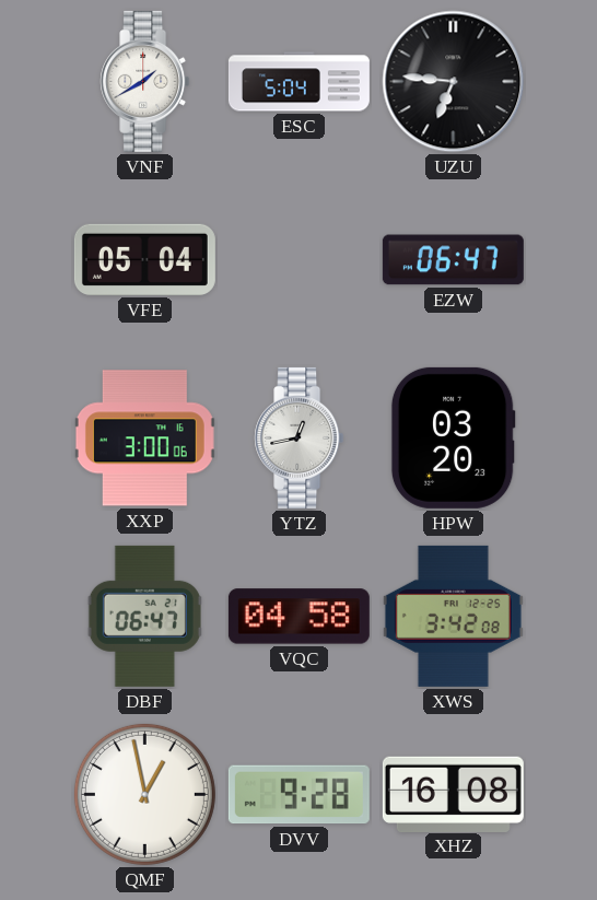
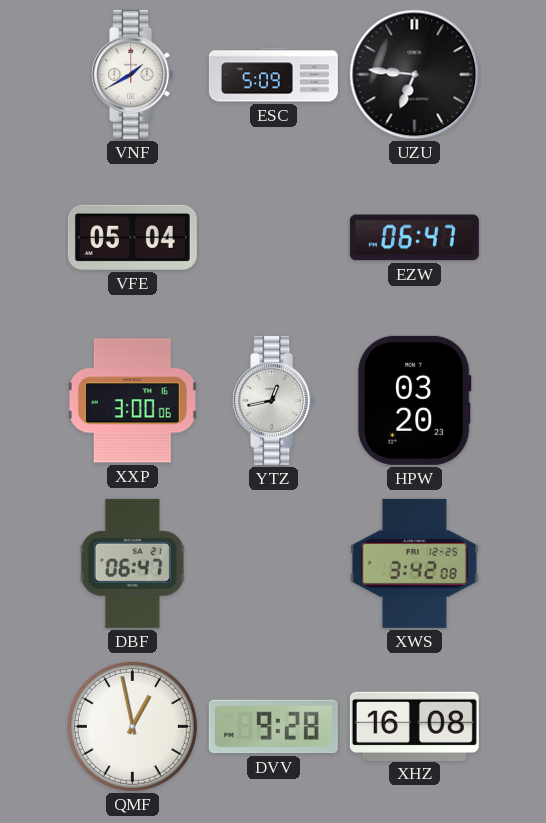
ESC: 5:04 -> 5:09 (273, 75)
VQC: 04:58 -> none (298, 617)
